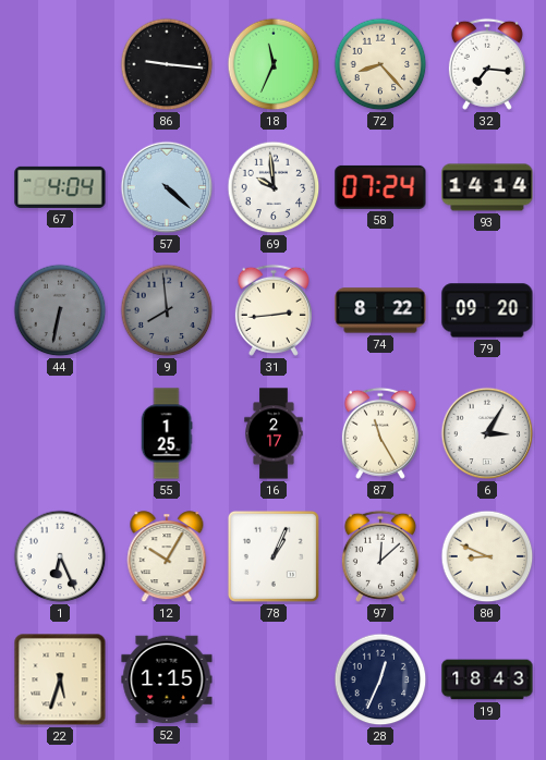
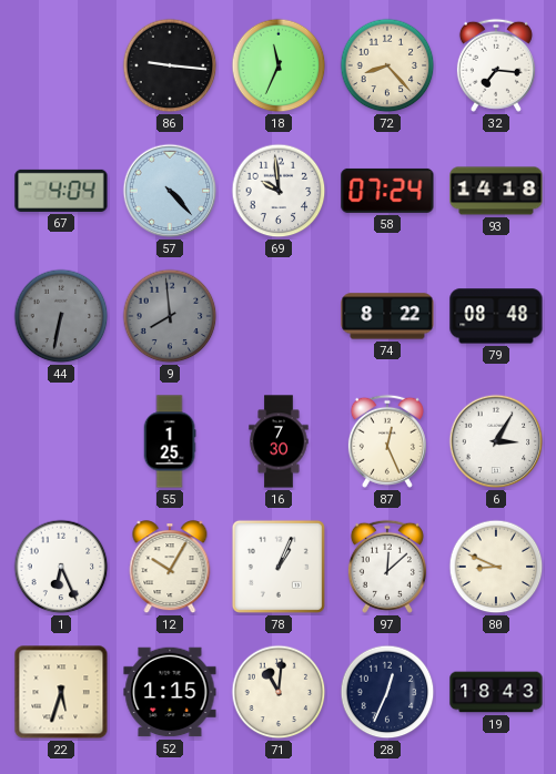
57: 4:22 -> 4:23 (170, 191)
93: 14:14 -> 14:18 (496, 191)
31: 2:44 -> none (274, 310)
79: 09:20 -> 08:48 (496, 316)
16: 2:17 -> 7:30 (279, 441)
87: 11:25 -> 12:26 (387, 441)
71: none -> 11:01 (279, 692)
